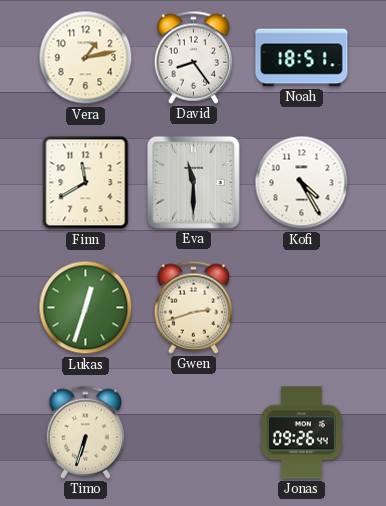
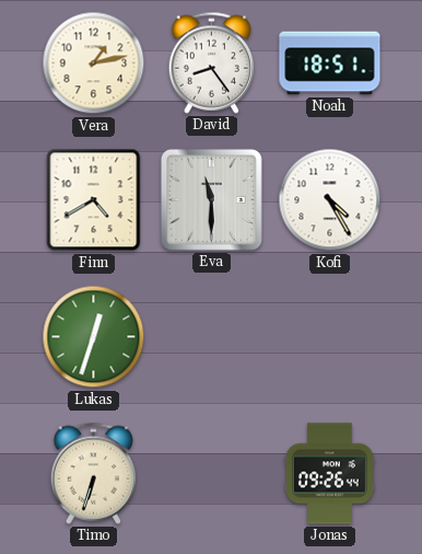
Finn: 11:40 -> 4:40 (94, 200)
Gwen: 2:42 -> none (194, 307)
